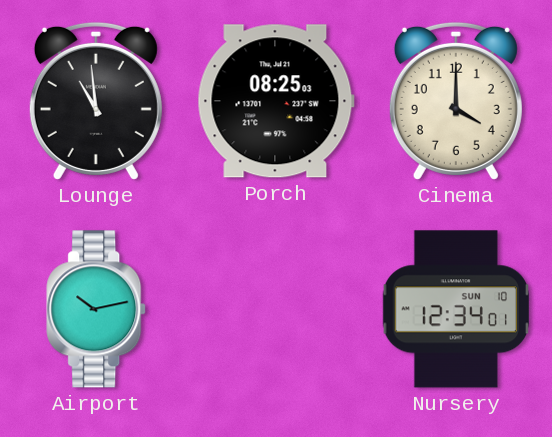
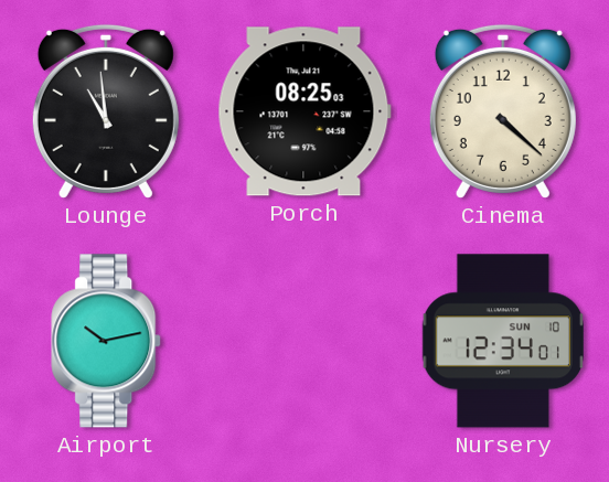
Cinema: 4:00 -> 4:22 (503, 111)
